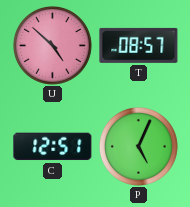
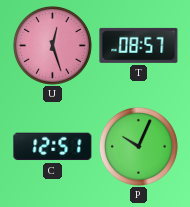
U: 4:52 -> 12:27 (52, 45)
P: 5:04 -> 10:04 (138, 146)
